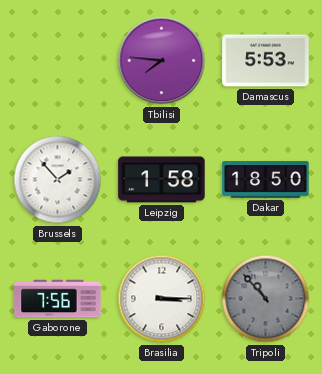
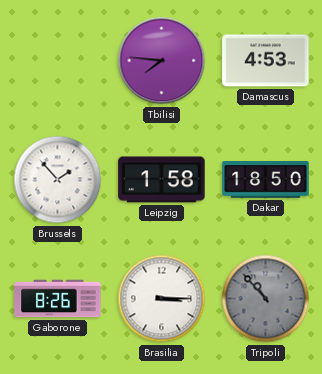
Damascus: 5:53 -> 4:53 (266, 61)
Gaborone: 7:56 -> 8:26 (58, 299)
